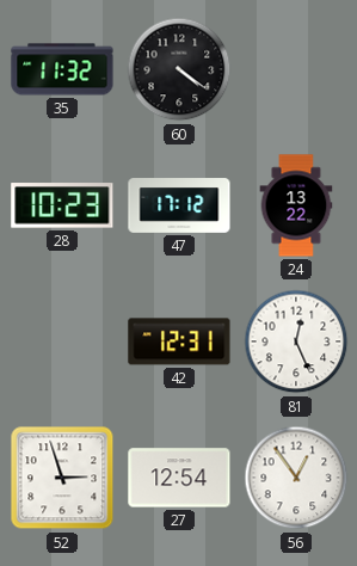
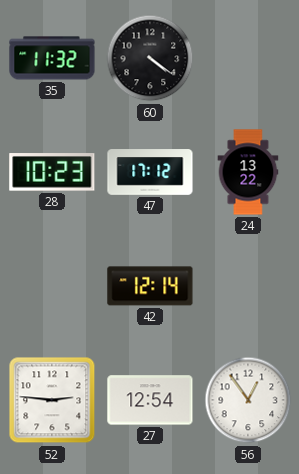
42: 12:31 -> 12:14 (150, 286)
81: 12:26 -> none (296, 342)
52: 2:57 -> 2:46 (52, 400)
